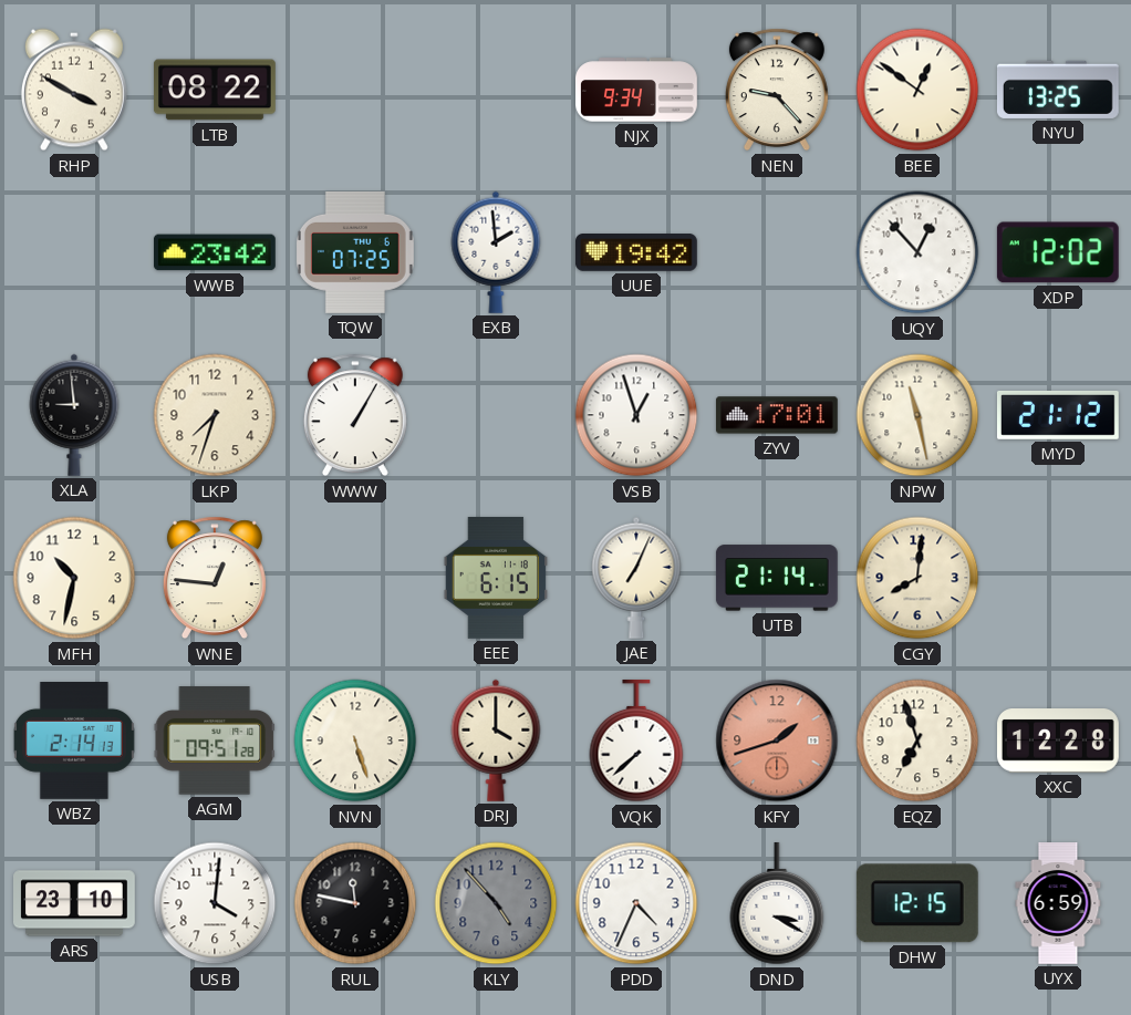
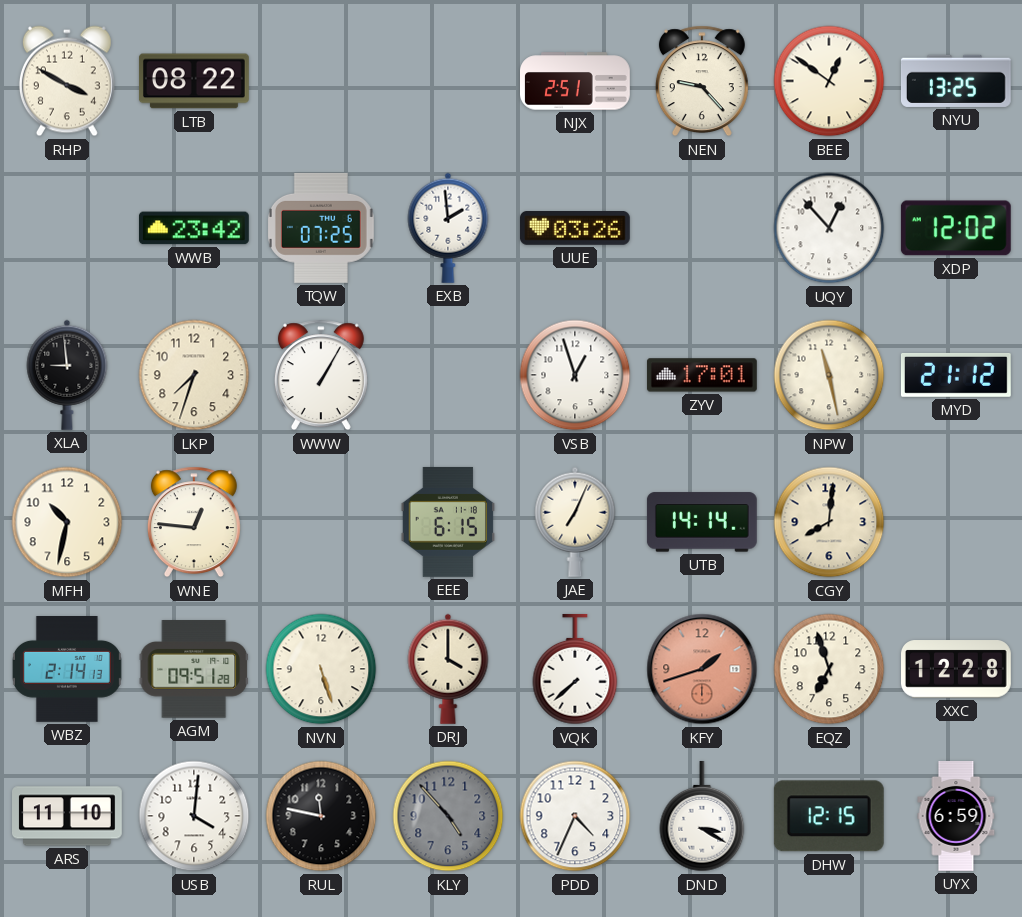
NJX: 9:34 -> 2:51 (576, 81)
UUE: 19:42 -> 03:26 (575, 229)
UTB: 21:14 -> 14:14 (702, 522)
ARS: 23:10 -> 11:10 (68, 816)
